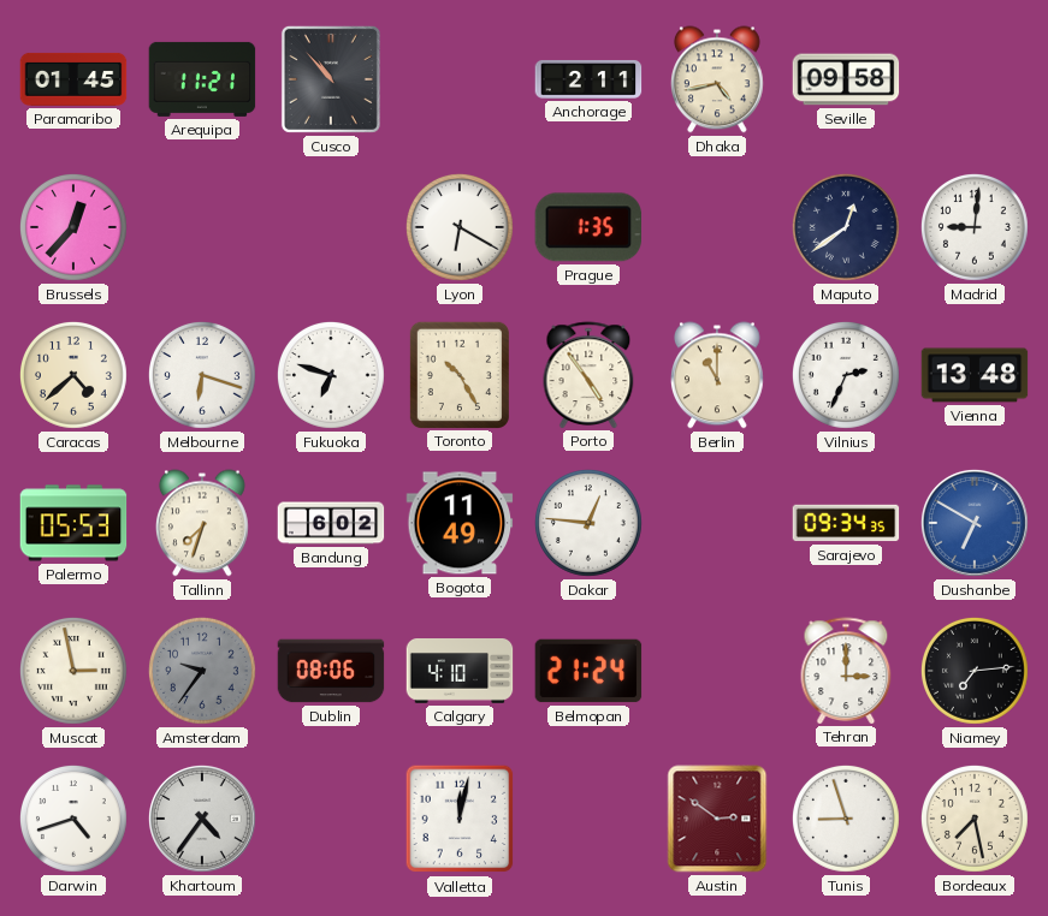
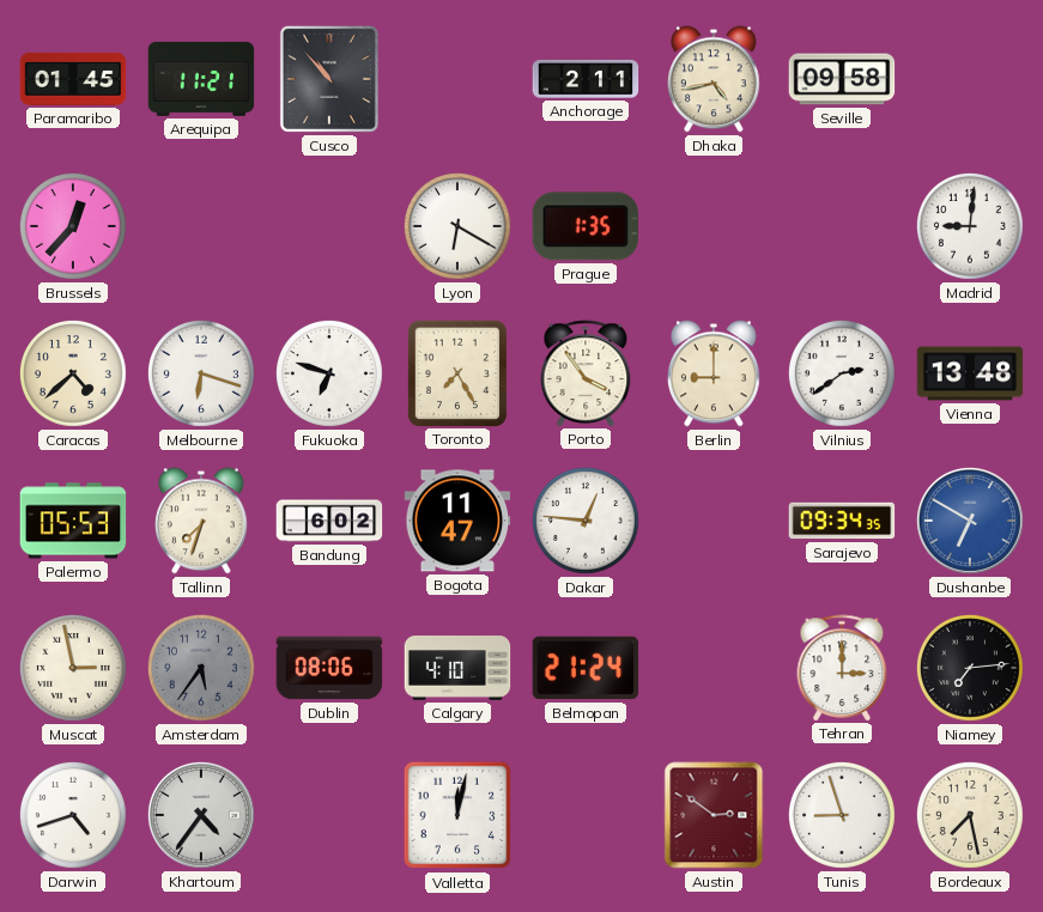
Maputo: 12:39 -> none (846, 227)
Toronto: 10:25 -> 7:25 (457, 372)
Porto: 4:54 -> 3:54 (586, 373)
Berlin: 11:00 -> 9:00 (715, 373)
Vilnius: 2:34 -> 2:39 (842, 373)
Bogota: 11:49 -> 11:47 (457, 521)
Amsterdam: 9:36 -> 5:36 (201, 668)
